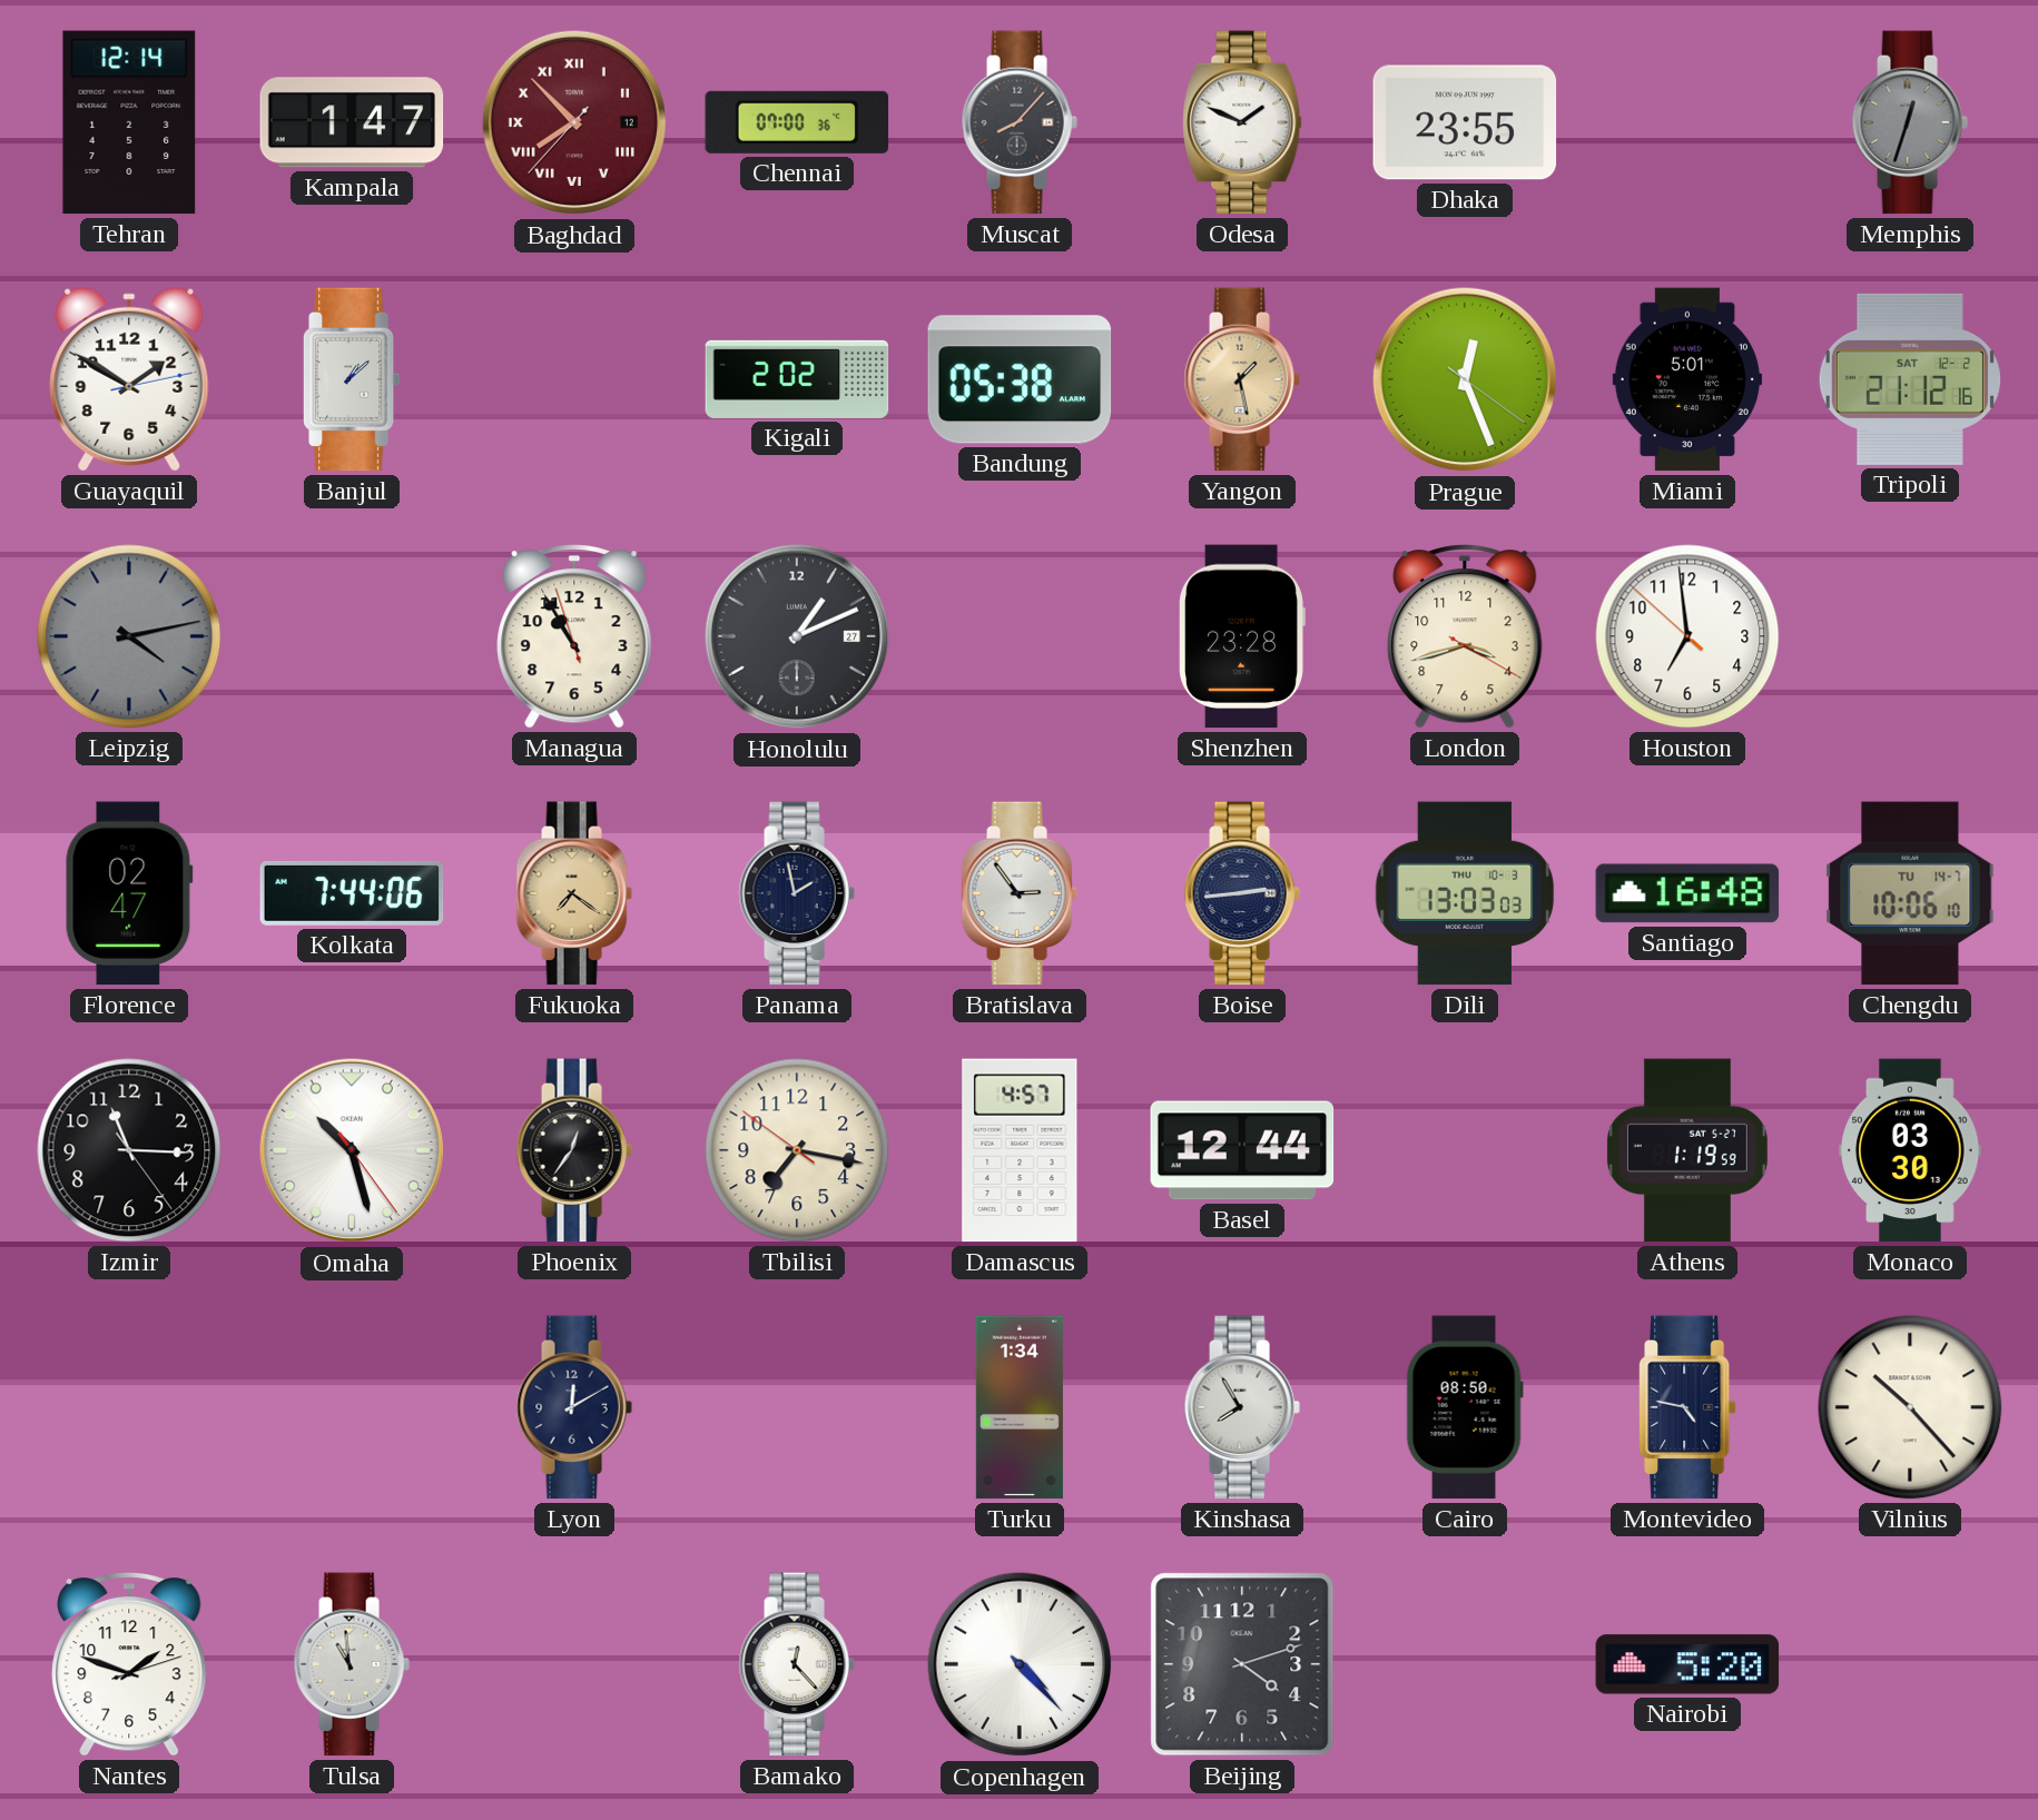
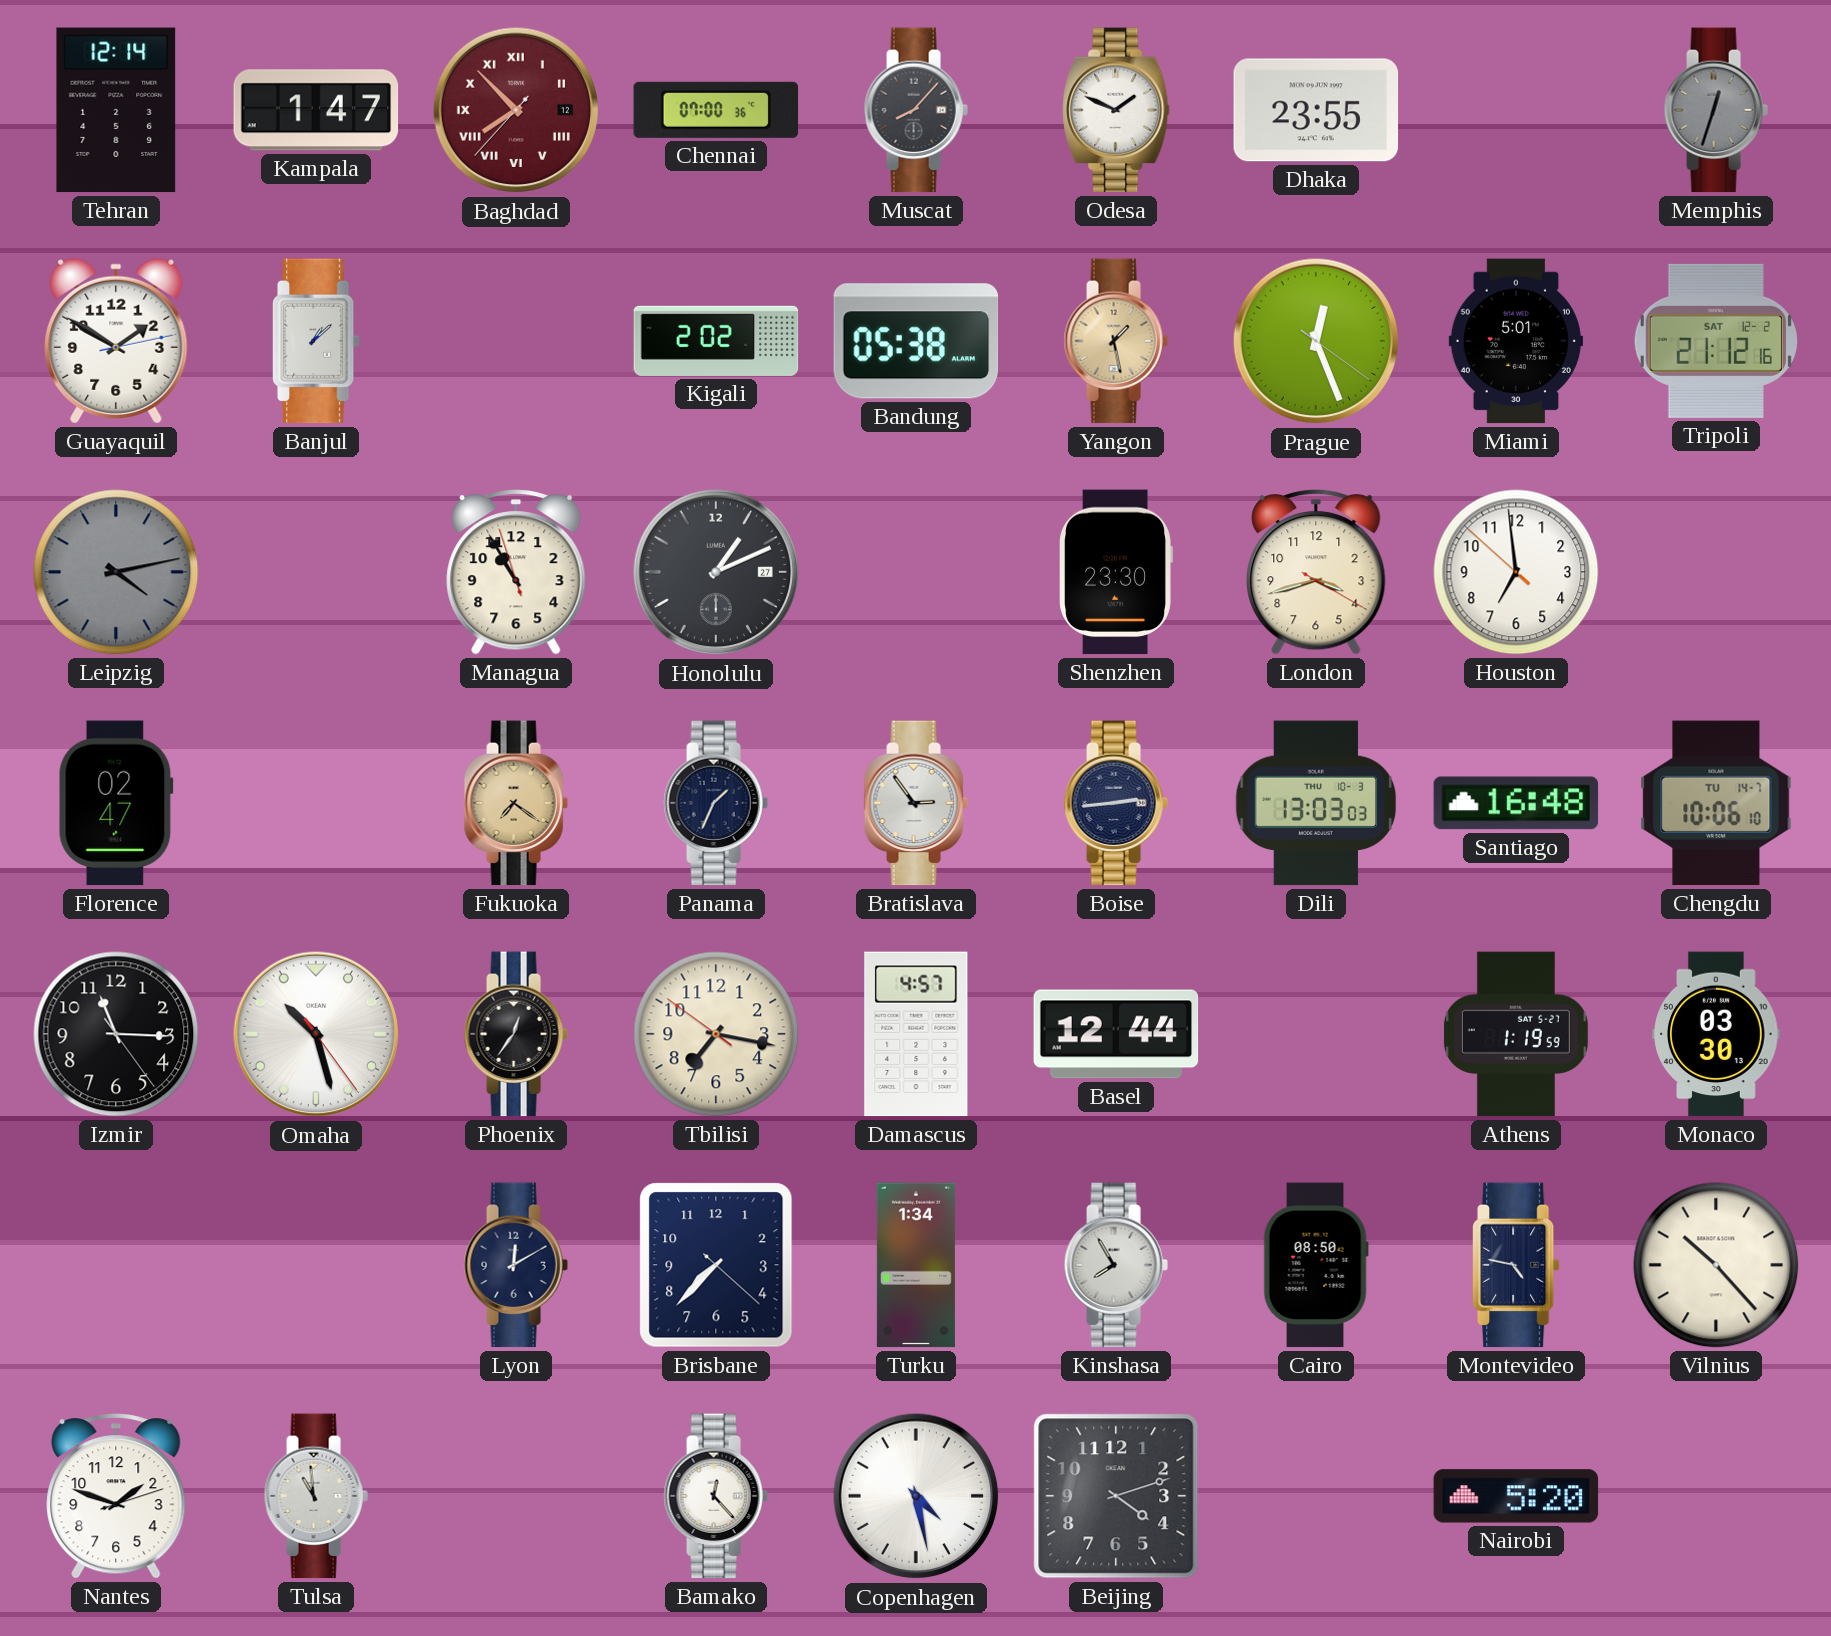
Shenzhen: 23:28 -> 23:30 (1116, 572)
Kolkata: 7:44 -> none (352, 893)
Panama: 1:58 -> 1:34 (716, 803)
Brisbane: none -> 7:37 (716, 1265)
Copenhagen: 4:23 -> 4:28 (916, 1496)
